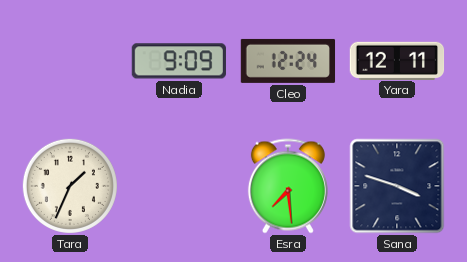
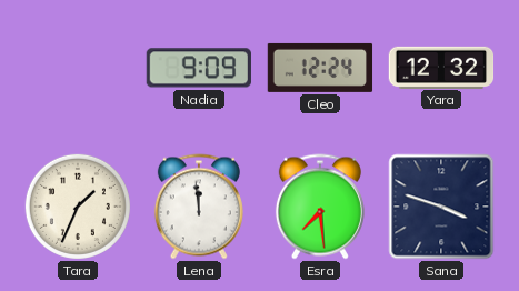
Yara: 12:11 -> 12:32 (441, 67)
Lena: none -> 11:59 (199, 207)
